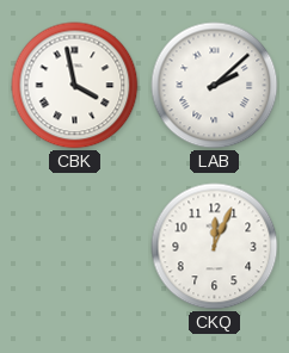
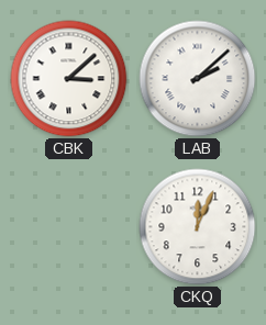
CBK: 3:58 -> 3:08 (69, 79)
